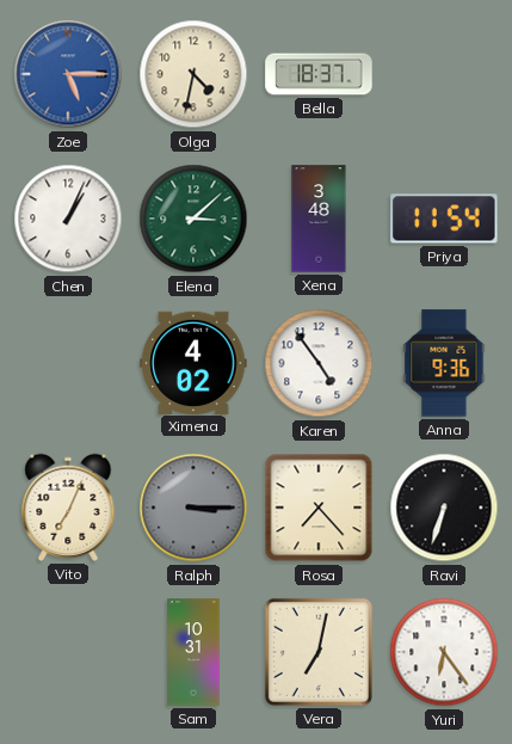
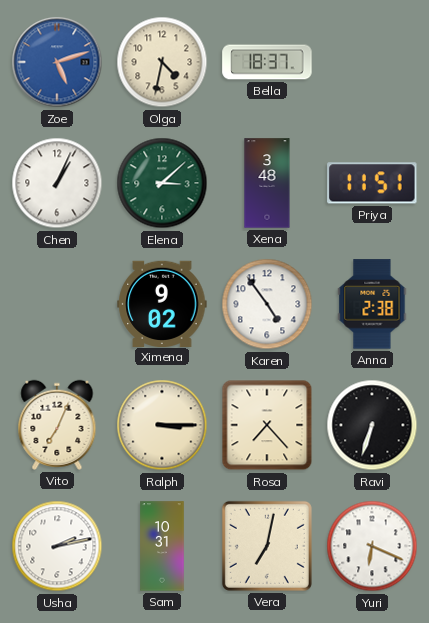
Zoe: 5:15 -> 5:12 (57, 62)
Priya: 11:54 -> 11:51 (372, 183)
Ximena: 4:02 -> 9:02 (162, 303)
Anna: 9:36 -> 2:38 (372, 304)
Ralph dial: grey -> cream (162, 425)
Usha: none -> 2:13 (57, 546)
Yuri: 6:24 -> 6:19 (372, 546)
